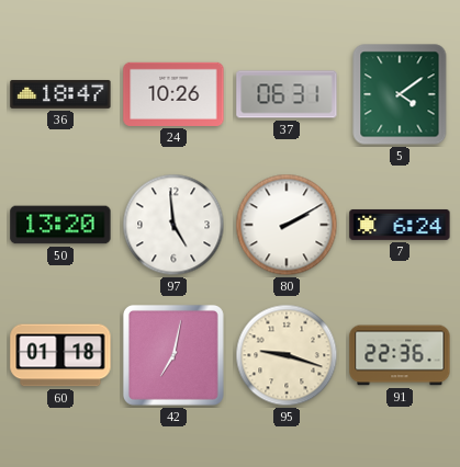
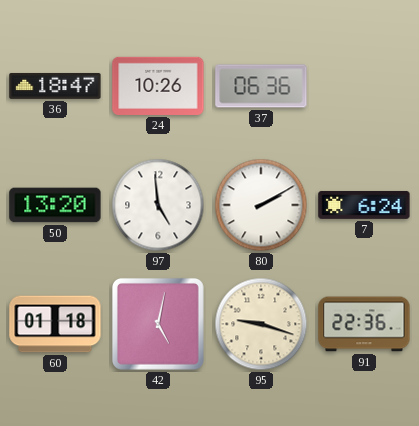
37: 06:31 -> 06:36 (261, 86)
5: 4:09 -> none (400, 94)
42: 7:02 -> 5:02 (158, 324)
